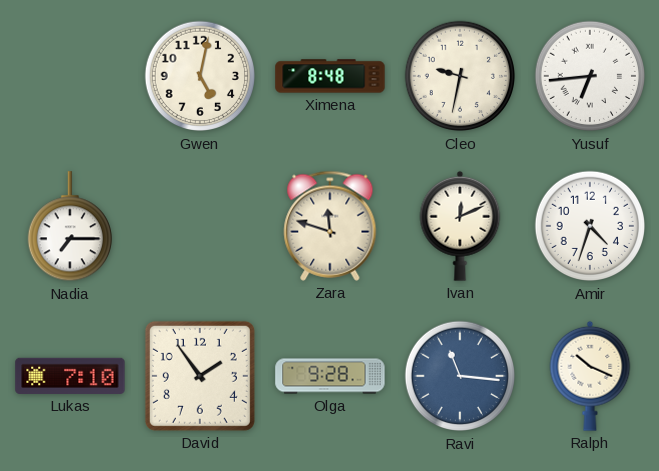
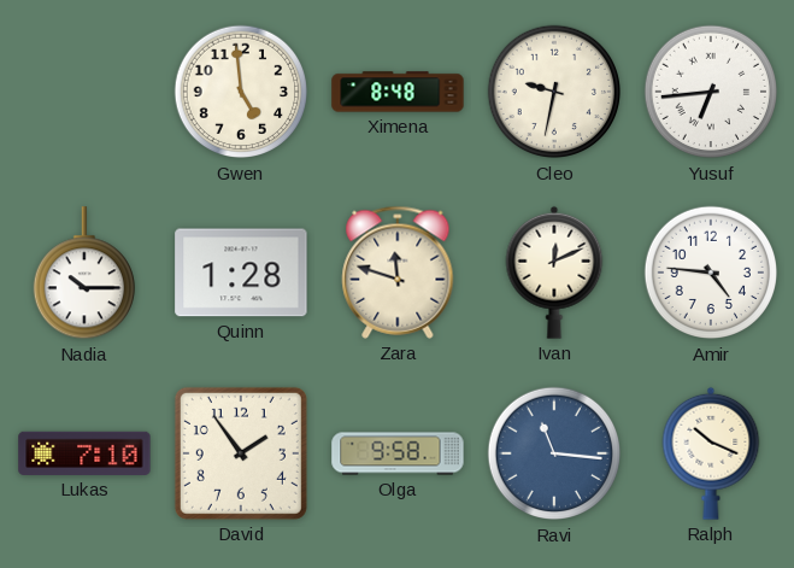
Gwen: 5:02 -> 4:59 (241, 92)
Nadia: 7:15 -> 10:15 (83, 274)
Quinn: none -> 1:28 (241, 273)
Amir: 4:33 -> 4:46 (711, 273)
Olga: 9:28 -> 9:58 (398, 453)
